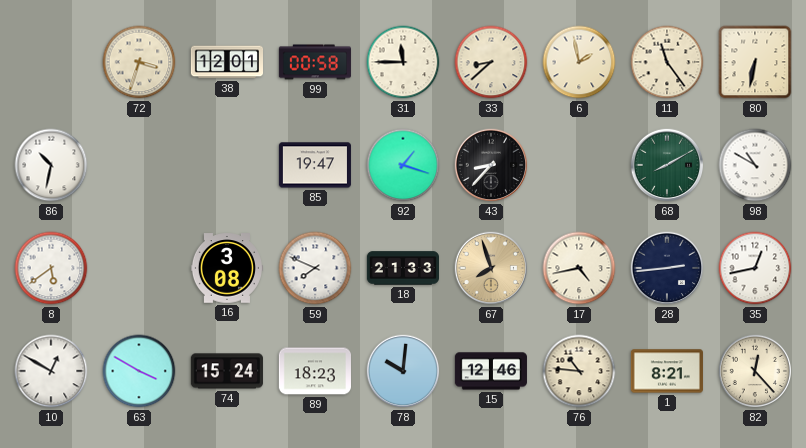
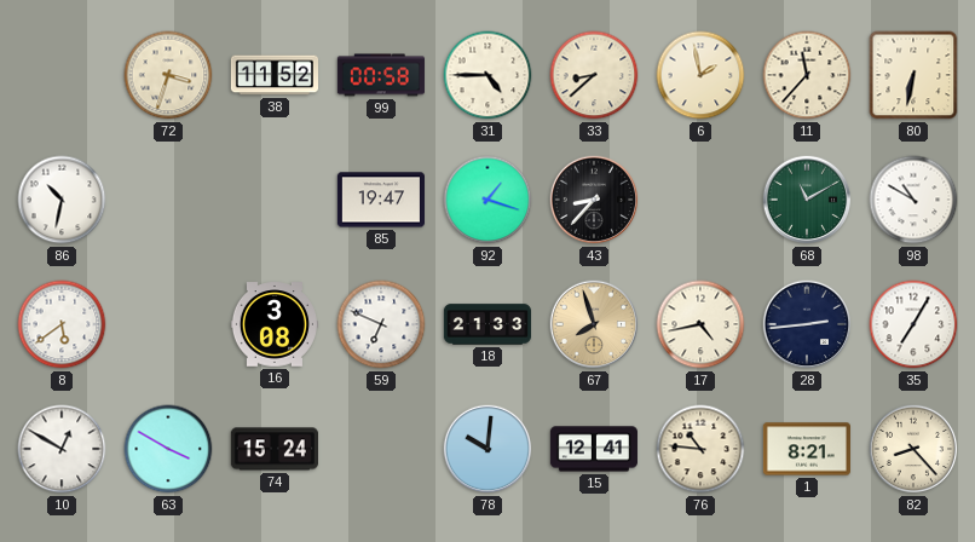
38: 12:01 -> 11:52 (273, 75)
31: 11:45 -> 4:45 (487, 75)
11: 11:24 -> 11:37 (807, 75)
68: 8:10 -> 11:10 (807, 200)
59: 7:49 -> 6:49 (381, 324)
35: 12:43 -> 7:05 (913, 324)
89: 18:23 -> none (315, 371)
15: 12:46 -> 12:41 (594, 449)
82: 12:23 -> 8:23 (913, 449)
